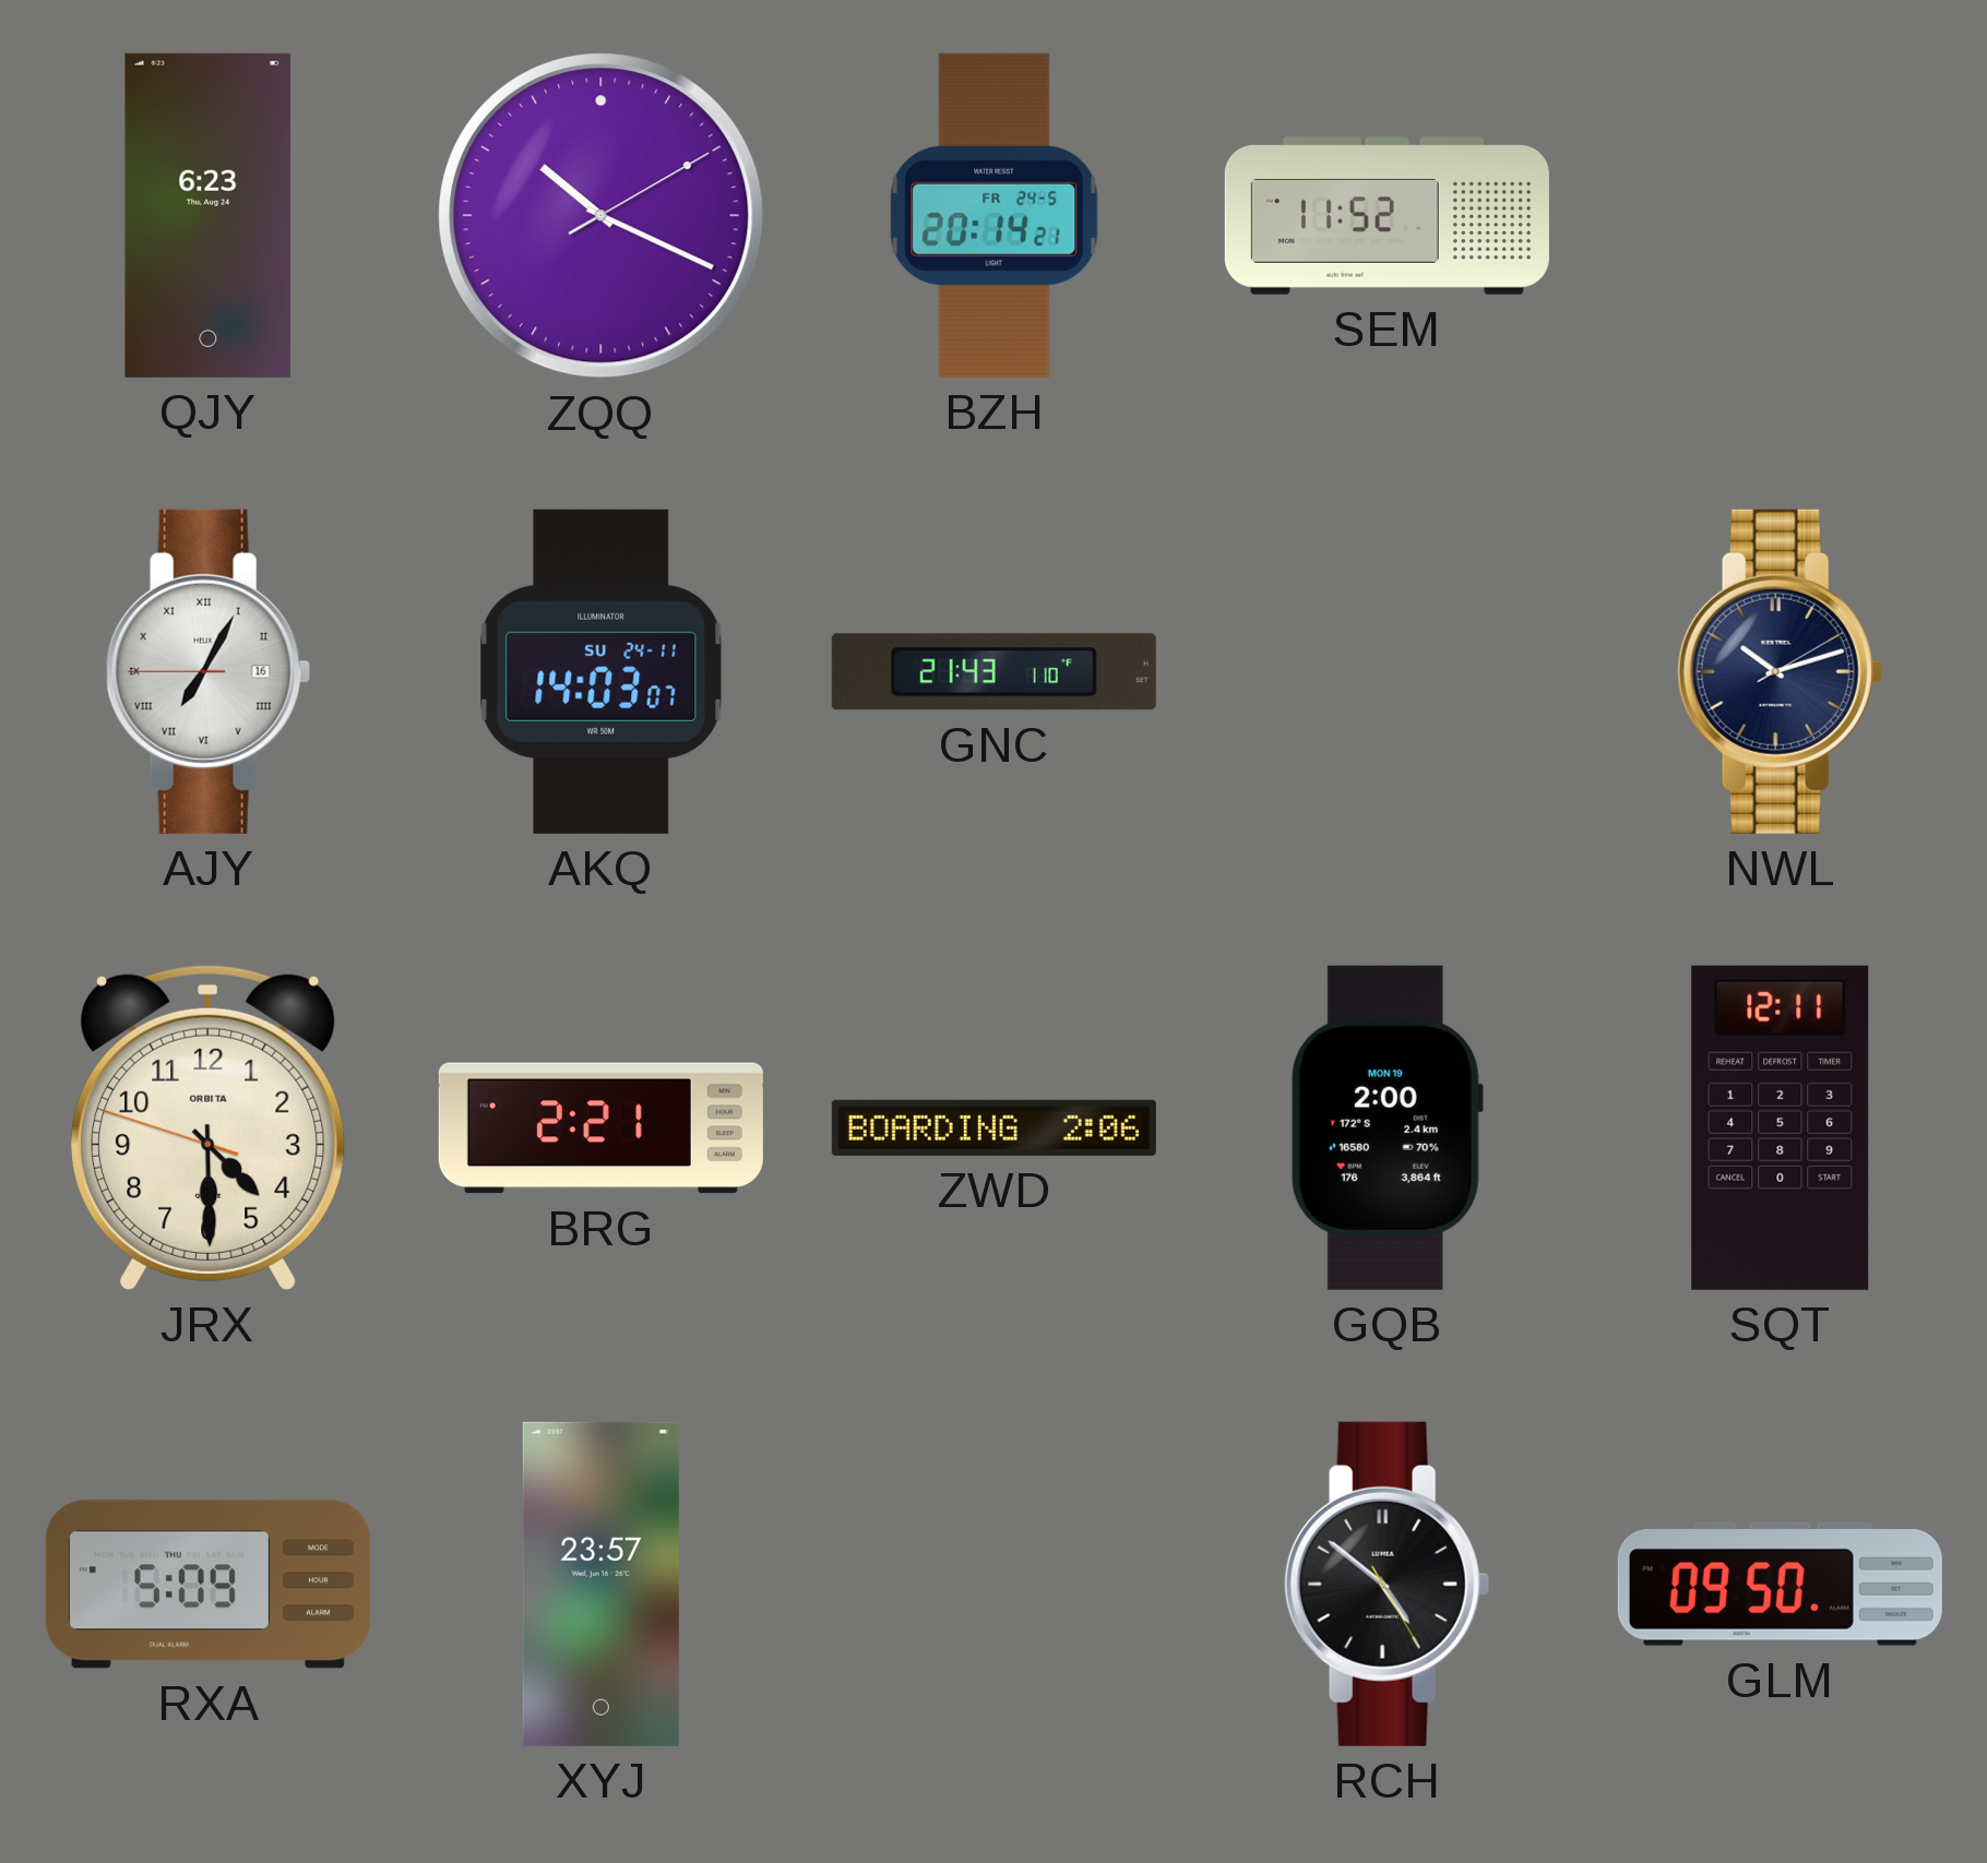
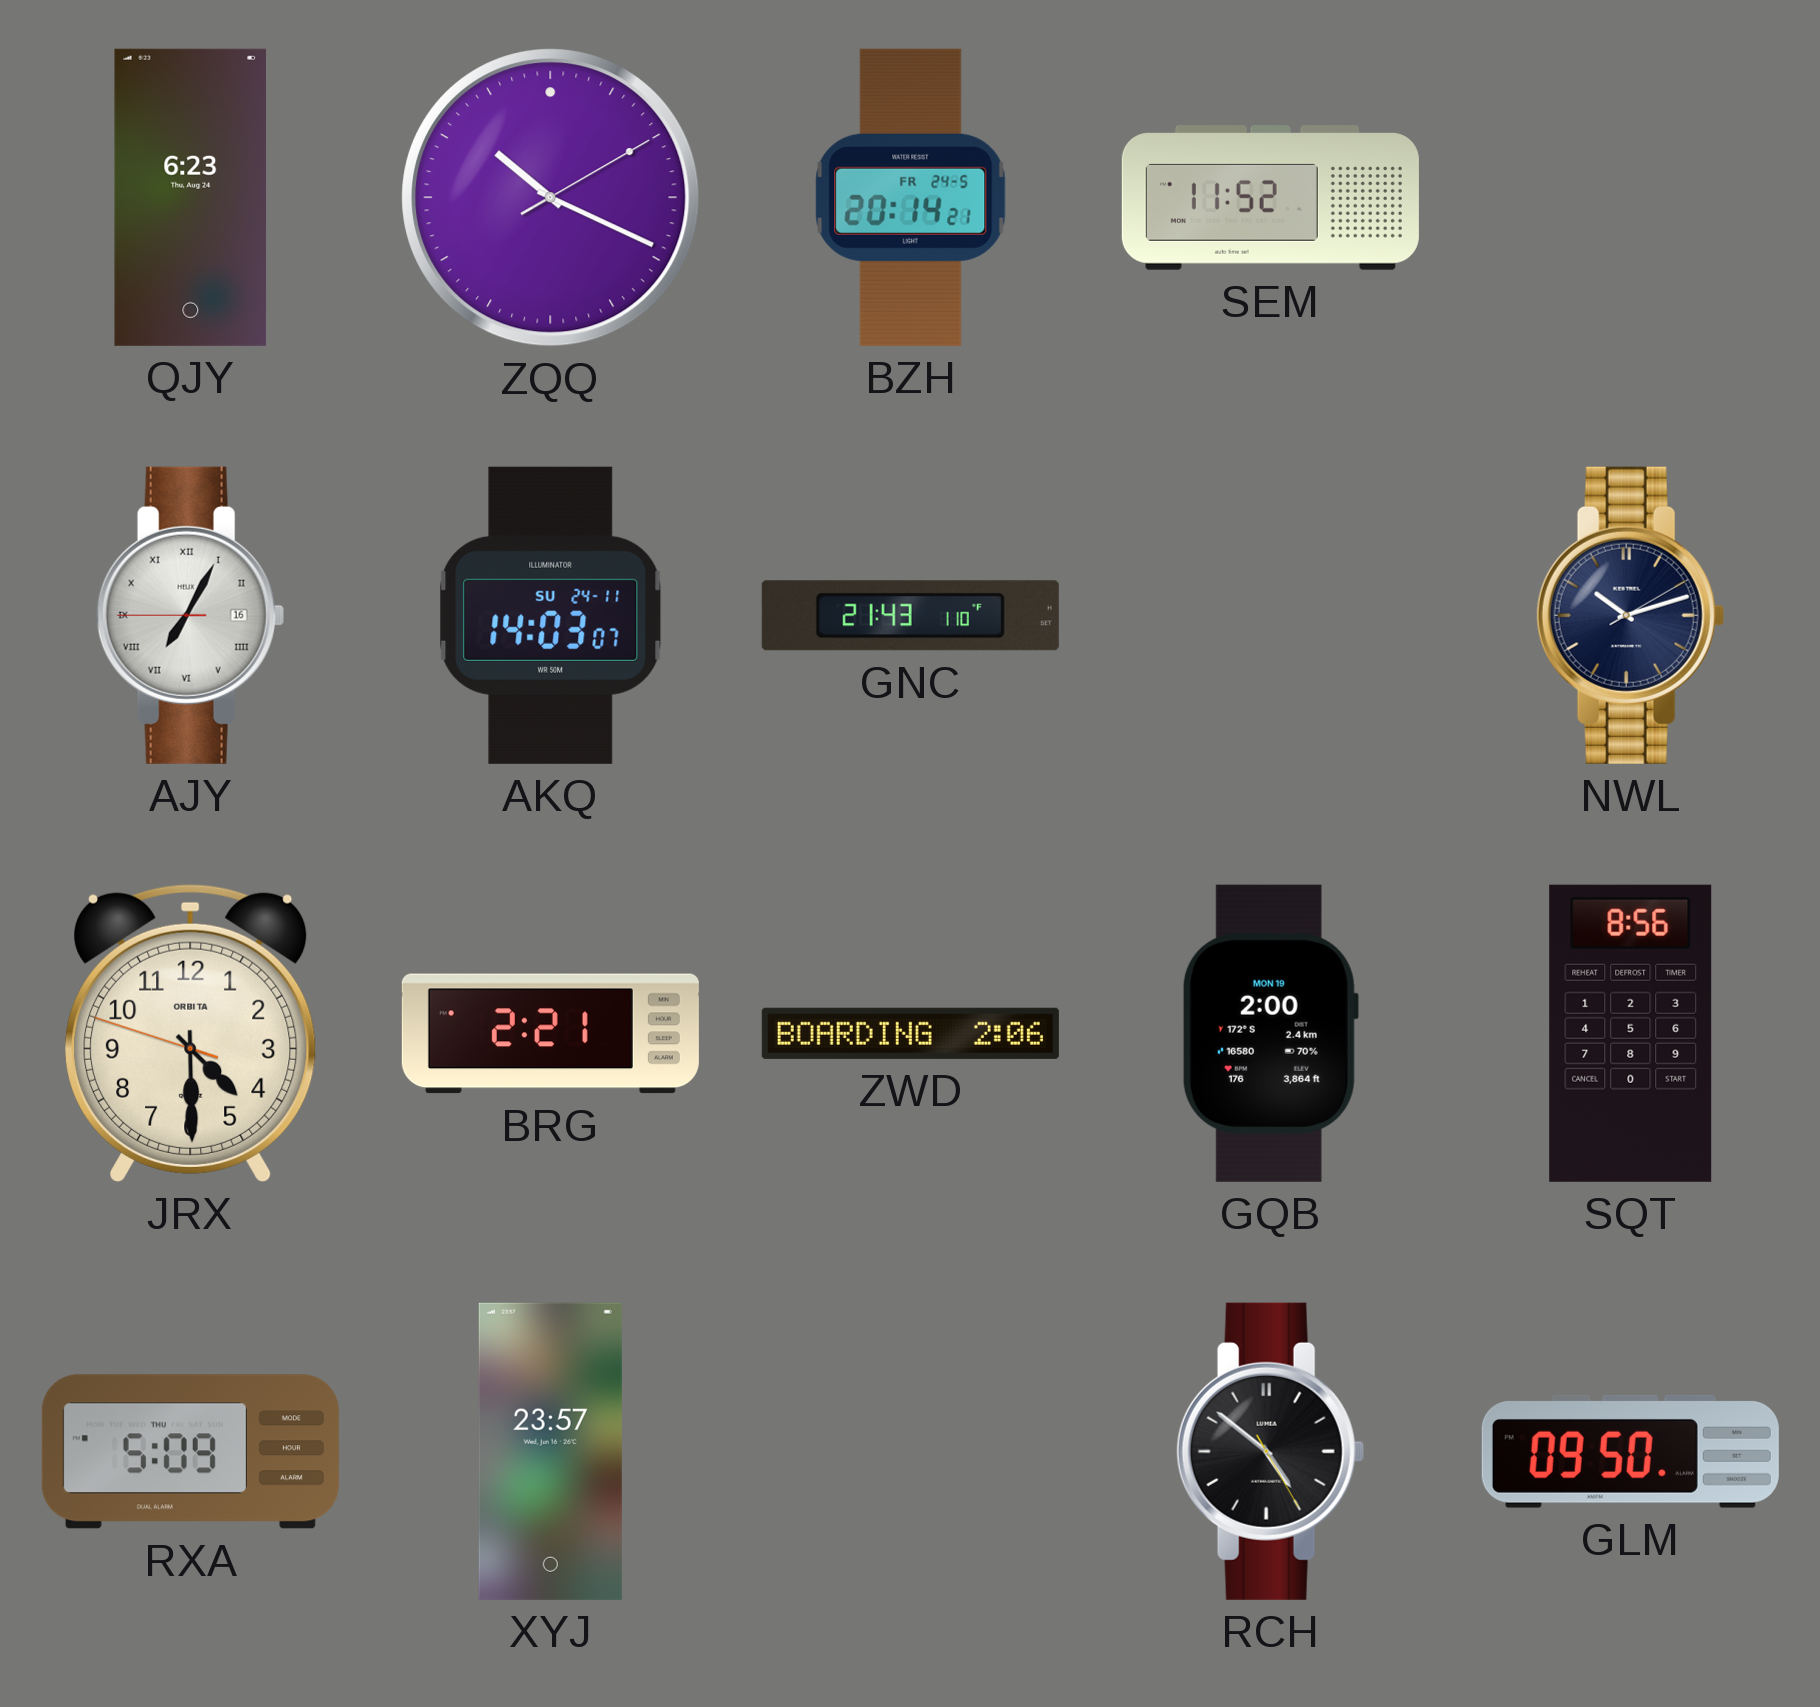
SQT: 12:11 -> 8:56 (1631, 1033)
